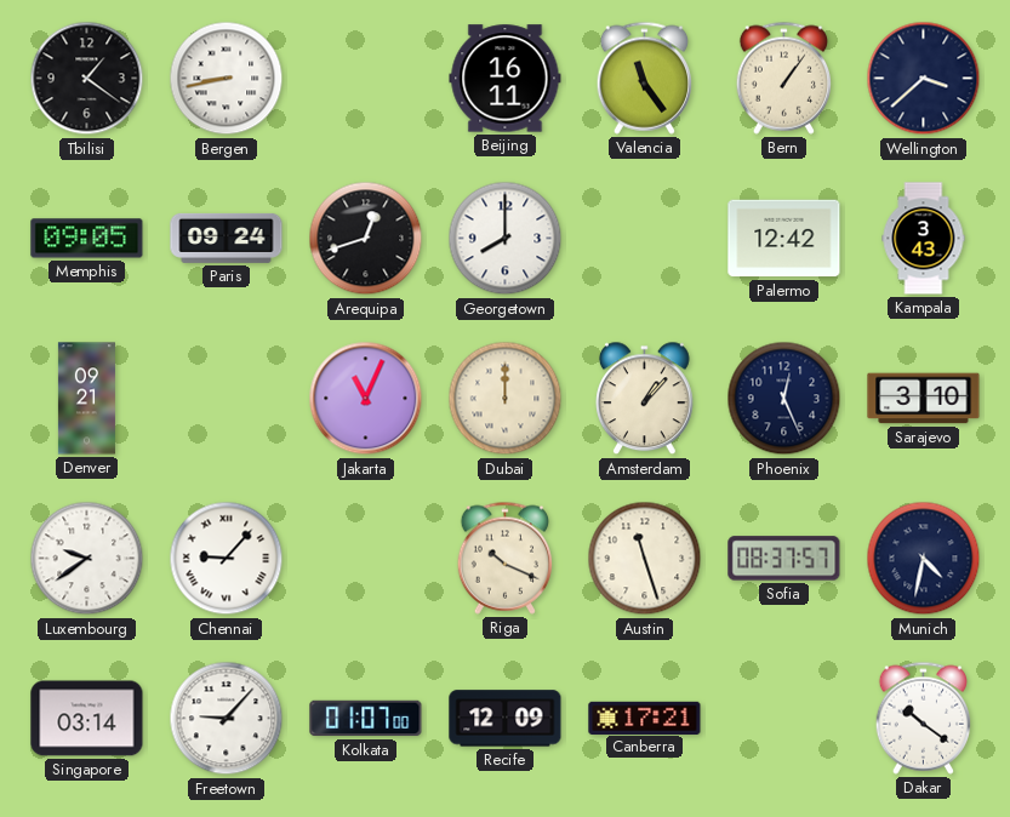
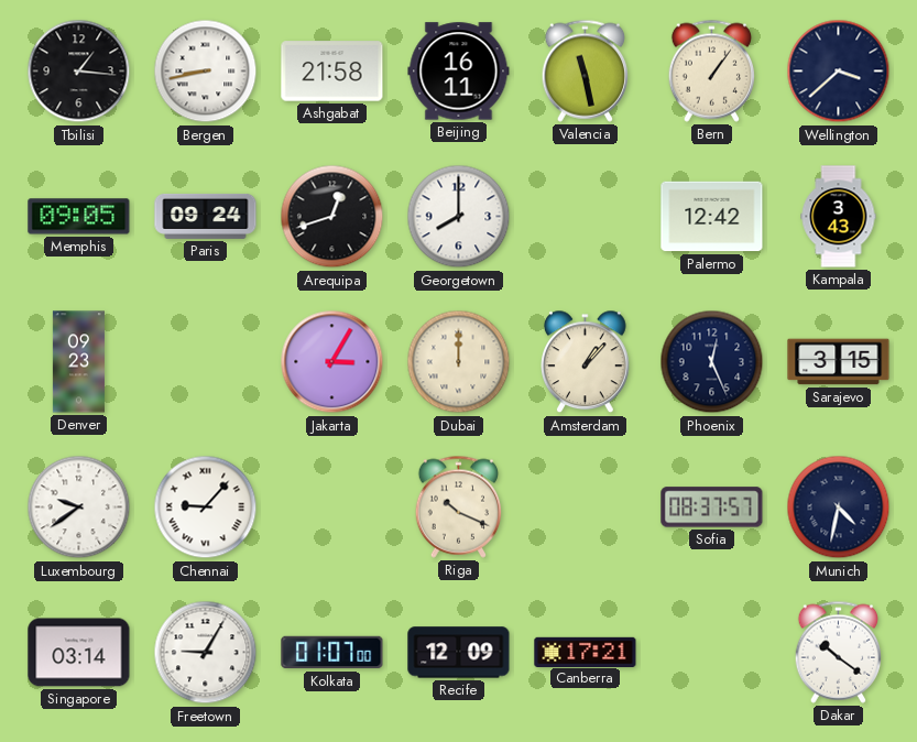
Tbilisi: 1:21 -> 1:16 (79, 72)
Ashgabat: none -> 21:58 (332, 72)
Valencia: 11:24 -> 11:28 (585, 70)
Denver: 09:21 -> 09:23 (78, 362)
Jakarta: 11:04 -> 3:05 (332, 362)
Sarajevo: 3:10 -> 3:15 (839, 362)
Austin: 11:27 -> none (645, 559)
Freetown: 9:07 -> 9:05 (206, 653)
